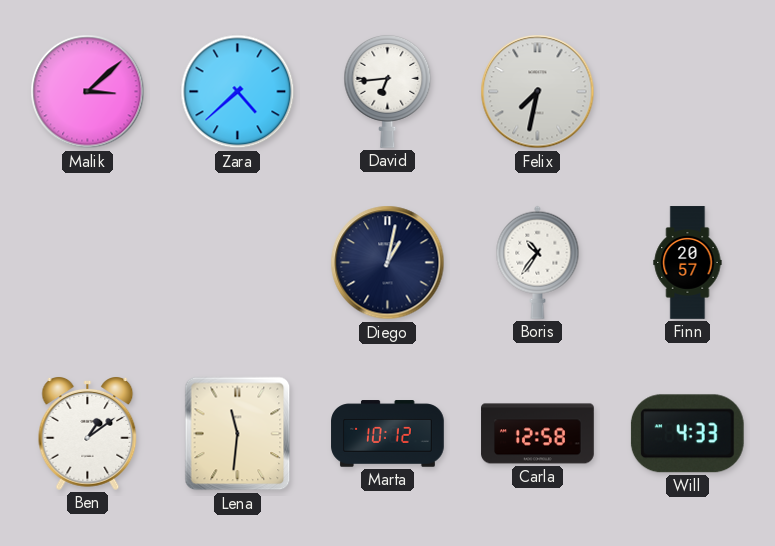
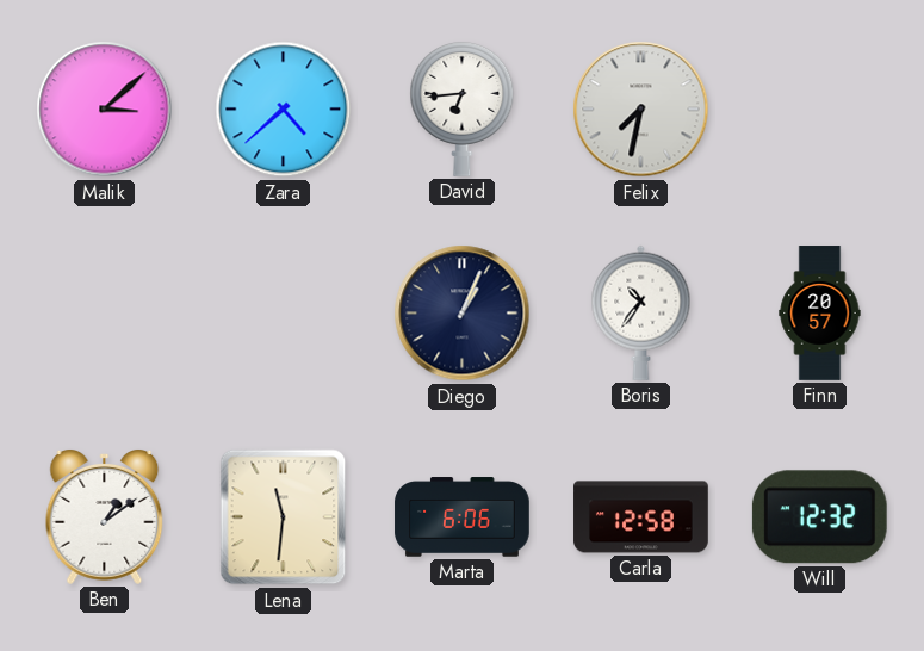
Diego: 1:02 -> 1:04 (463, 314)
Marta: 10:12 -> 6:06 (463, 517)
Will: 4:33 -> 12:32 (819, 517)
